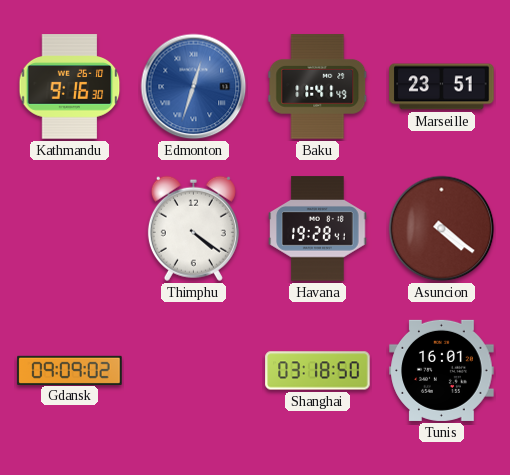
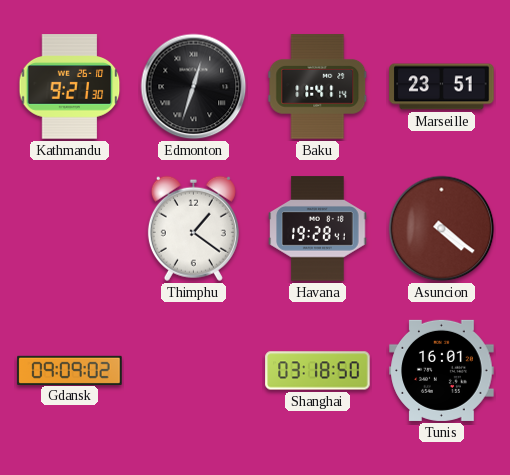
Kathmandu: 9:16 -> 9:21 (70, 87)
Edmonton dial: blue -> black (194, 87)
Baku: 11:41:49 -> 11:41:14 (318, 87)
Thimphu: 4:21 -> 1:21 (193, 228)
